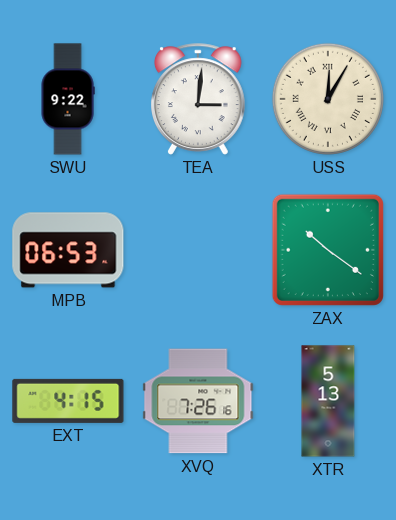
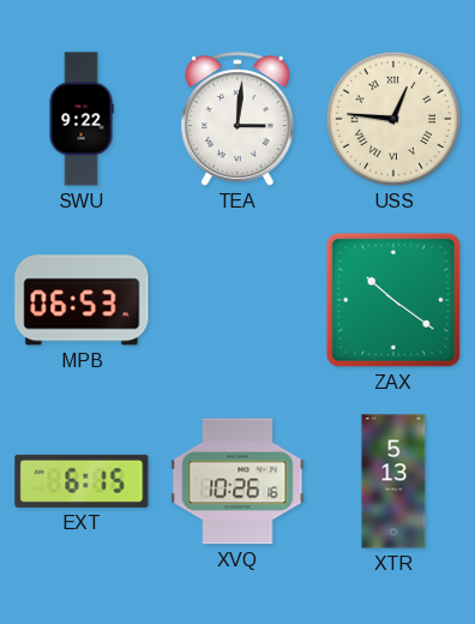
USS: 12:05 -> 12:46 (393, 119)
EXT: 4:15 -> 6:15 (82, 481)
XVQ: 7:26 -> 10:26 (237, 481)
